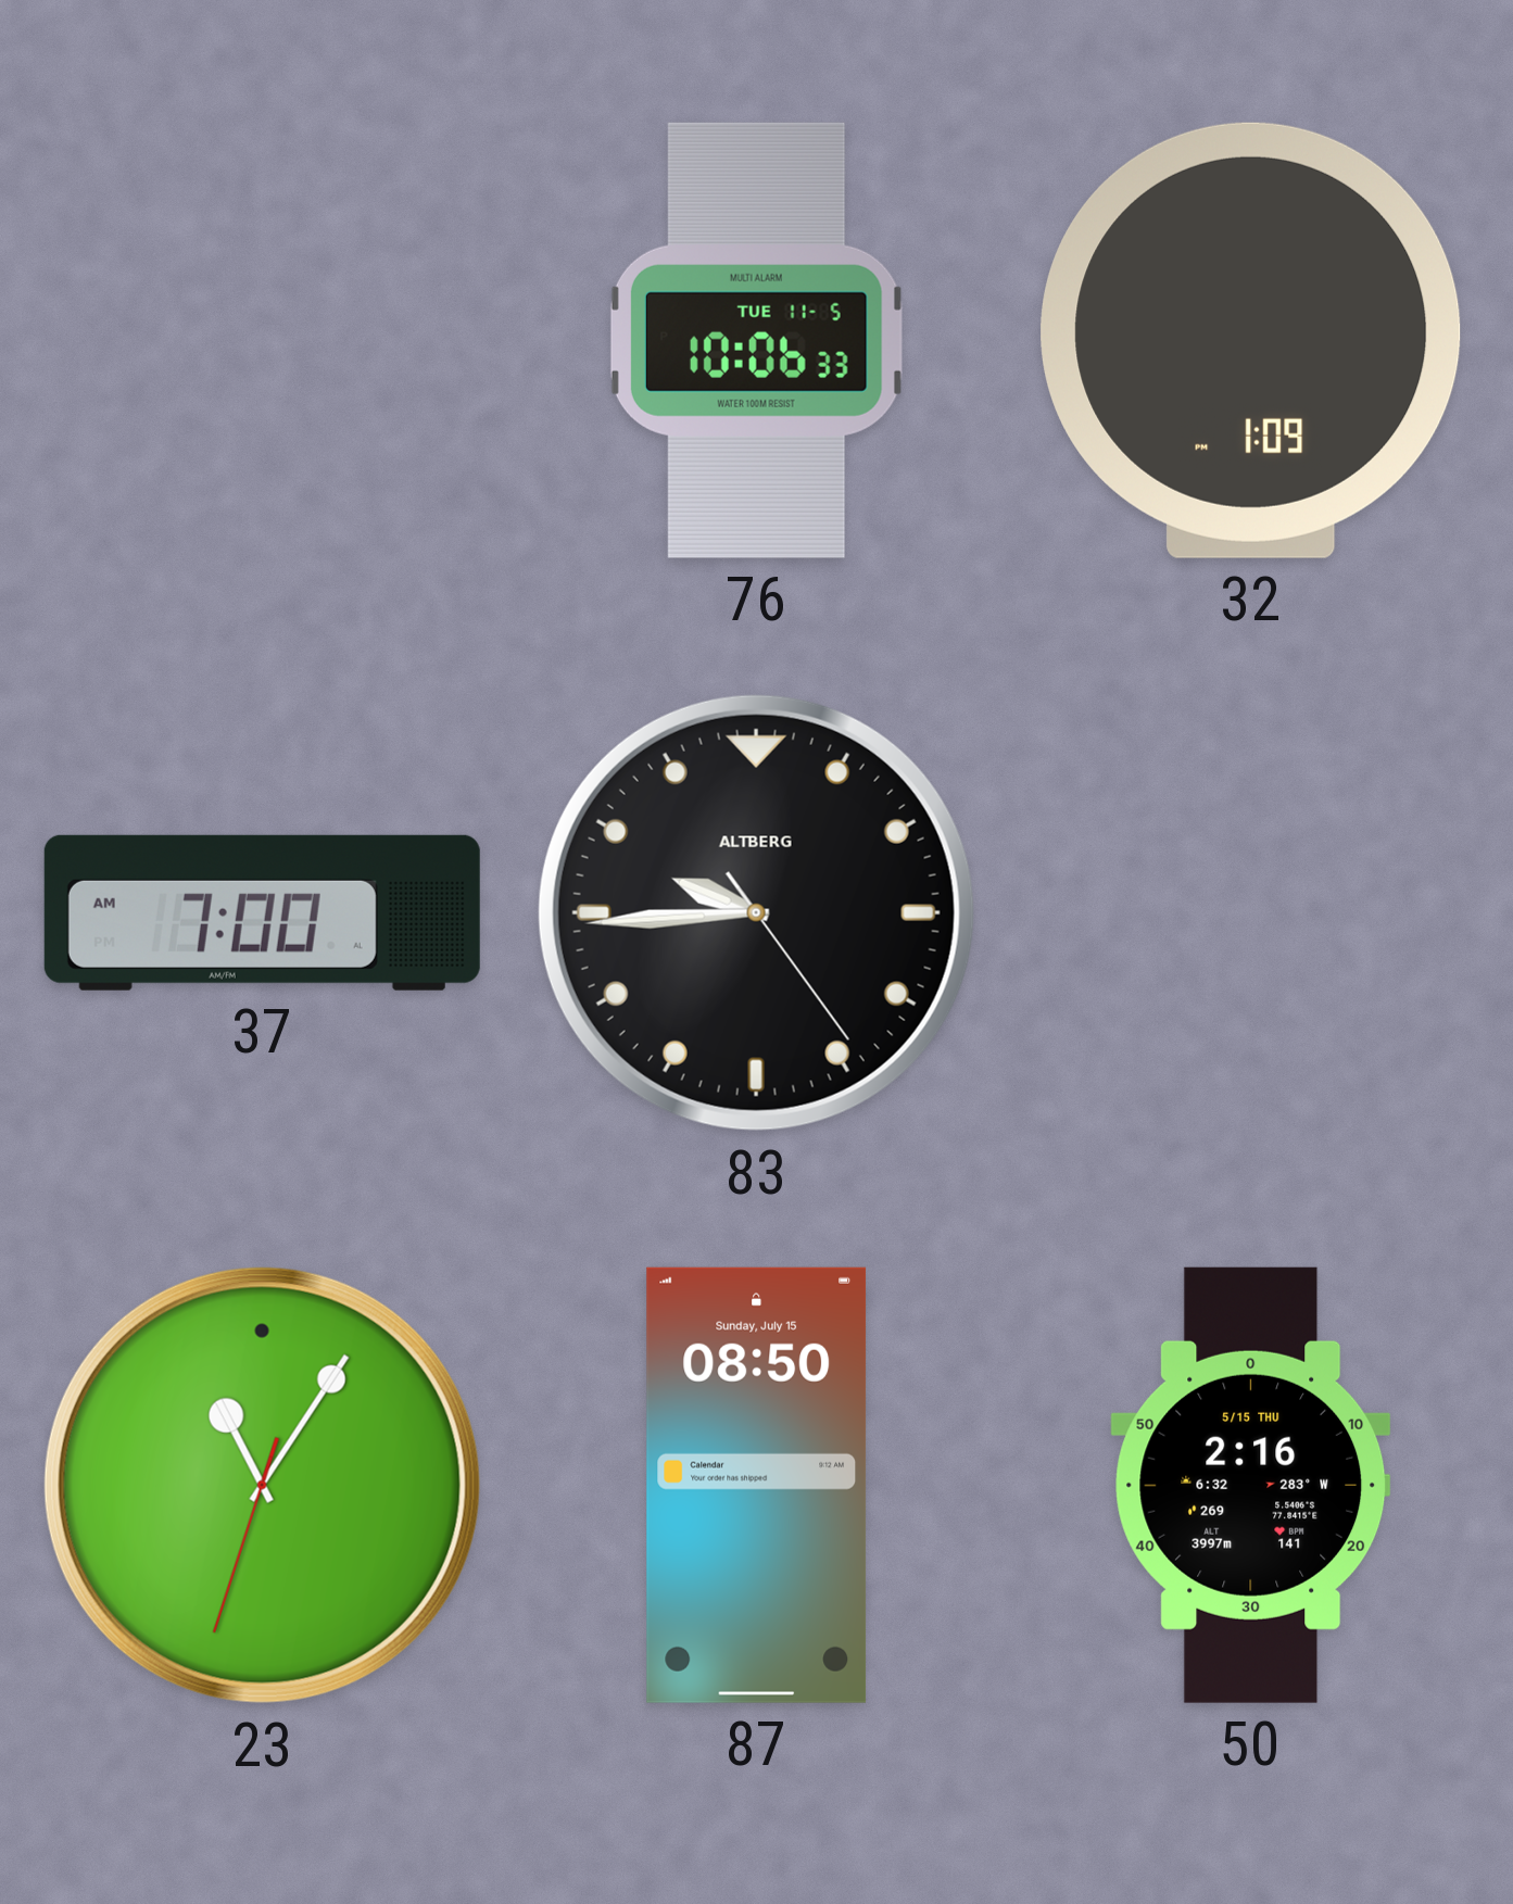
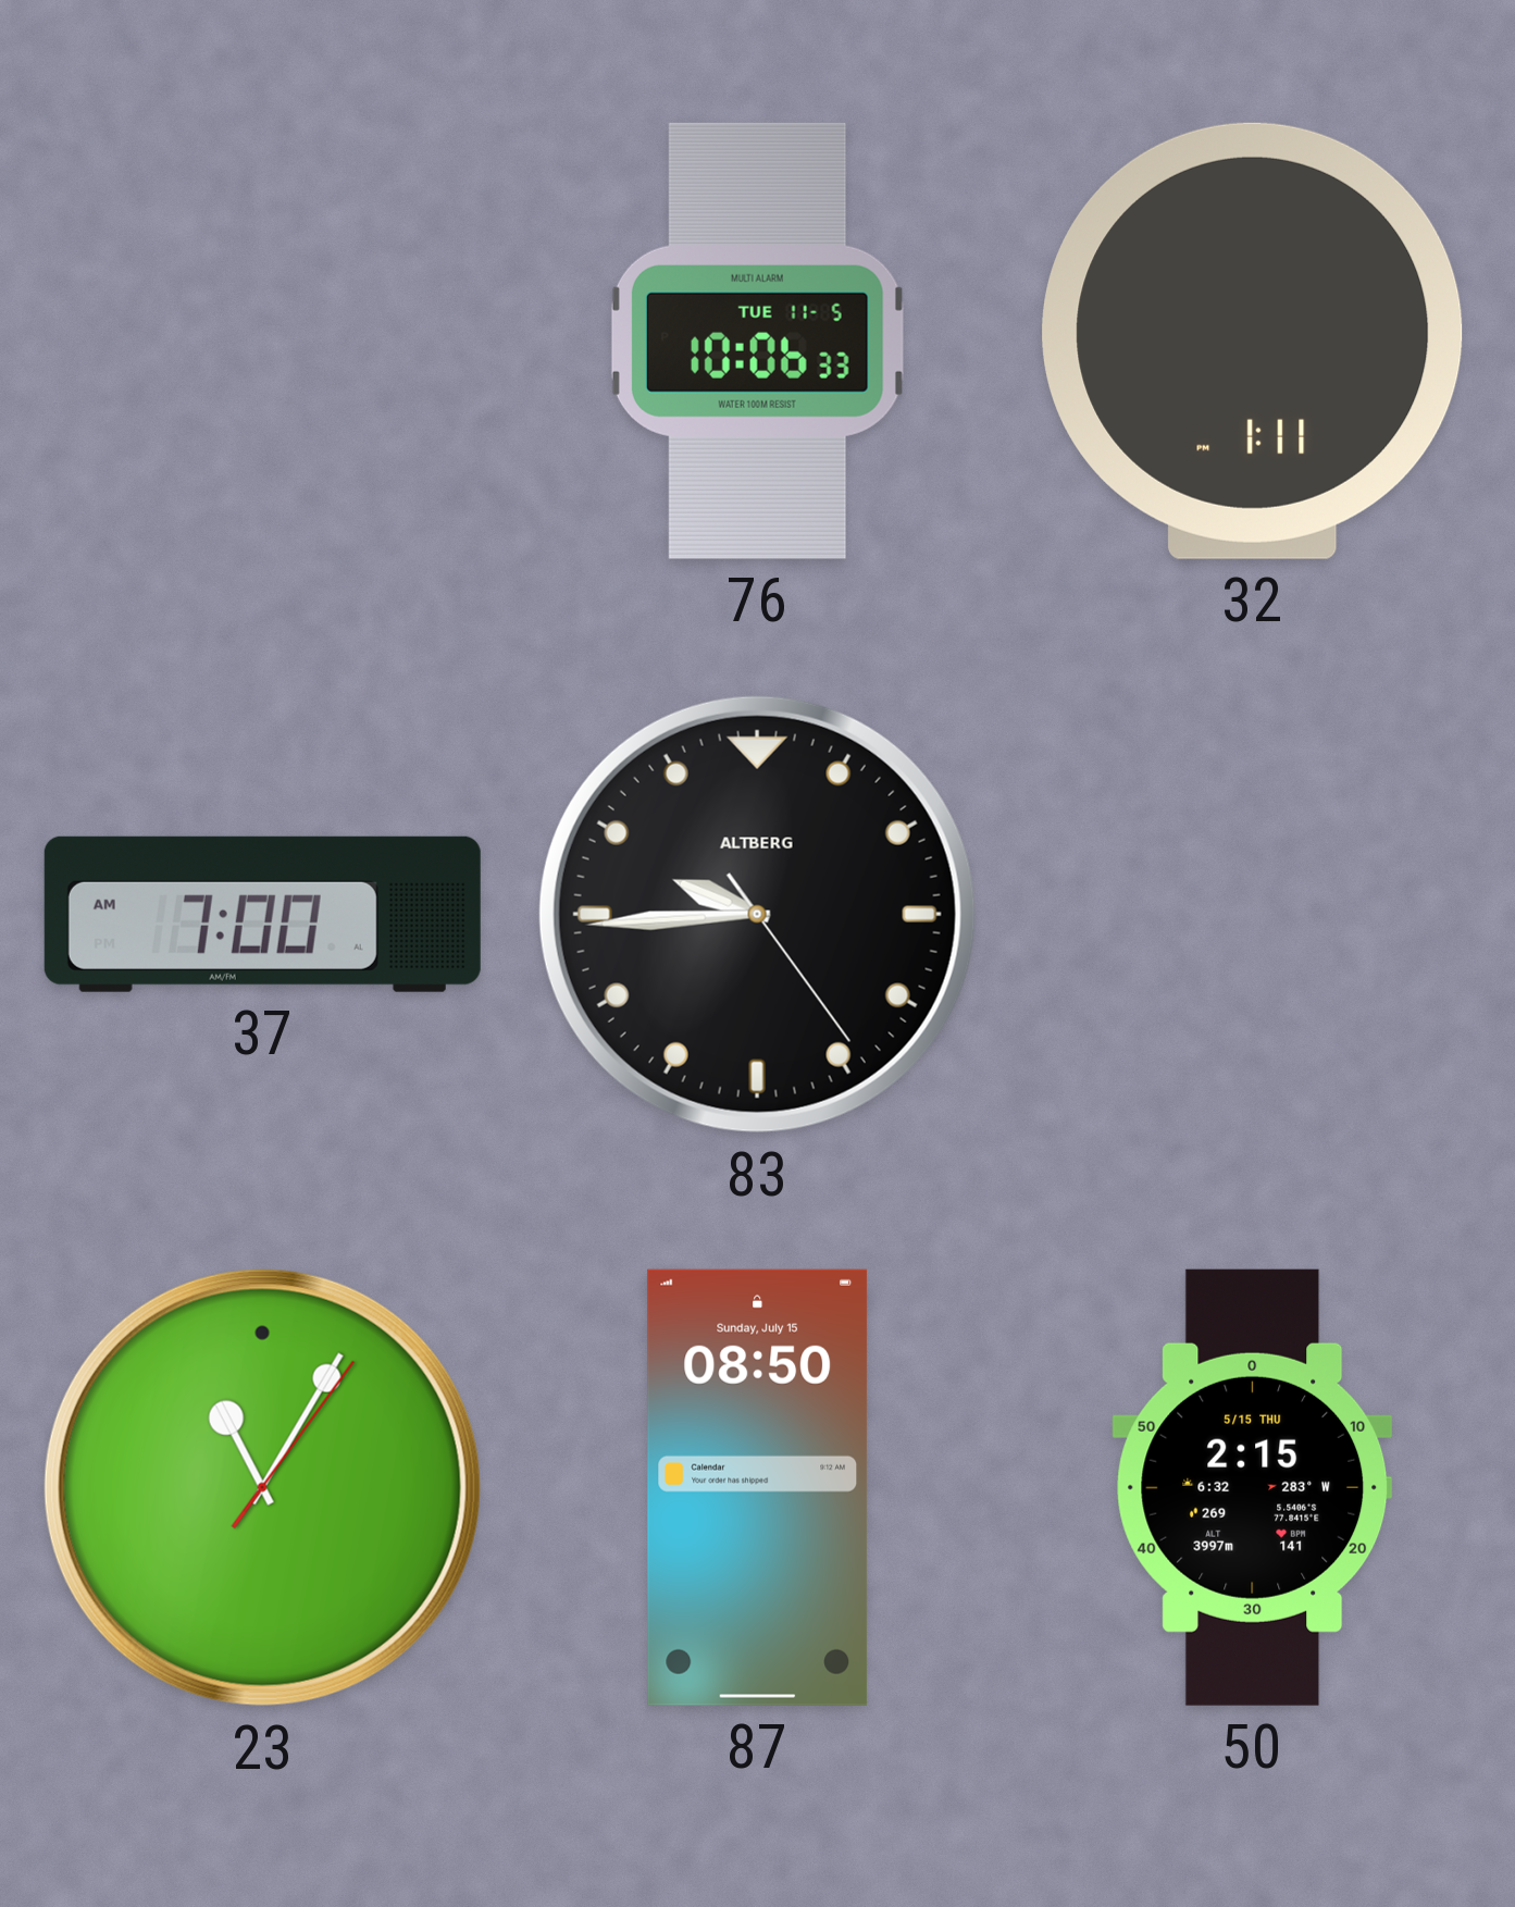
32: 1:09 -> 1:11 (1253, 340)
23: 11:05:33 -> 11:05:06 (262, 1487)
50: 2:16 -> 2:15 (1253, 1487)
